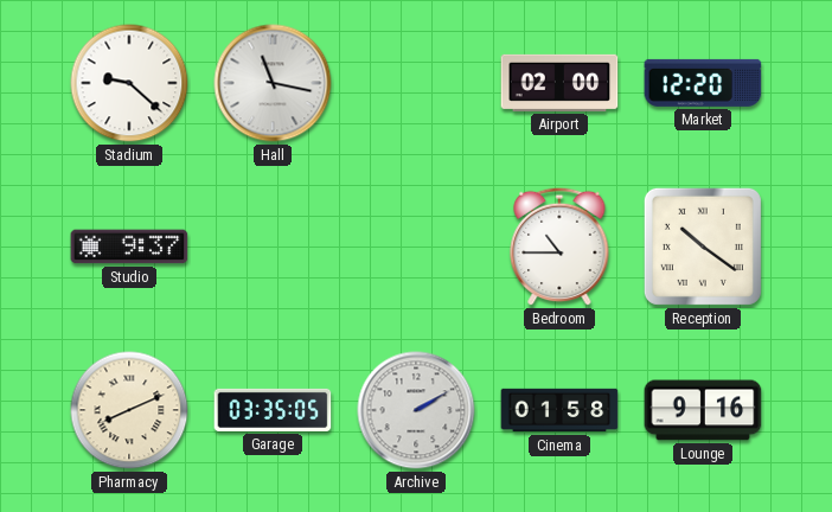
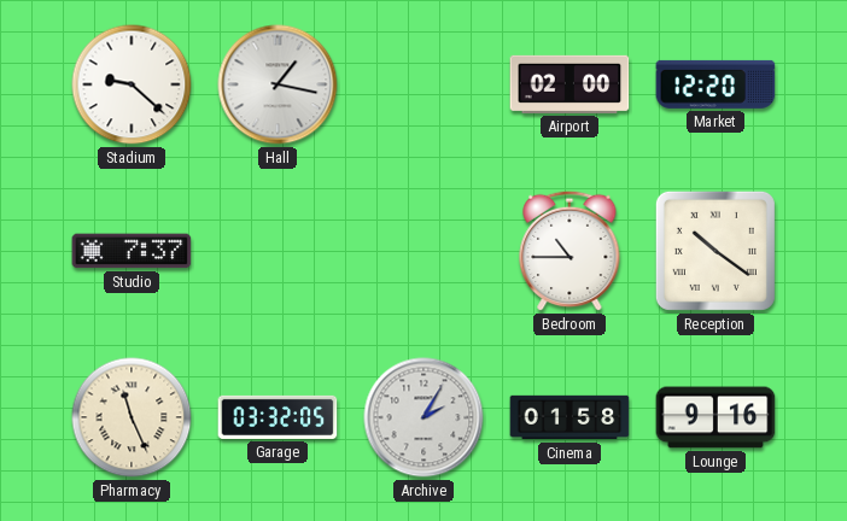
Hall: 11:17 -> 1:17 (278, 84)
Studio: 9:37 -> 7:37 (132, 251)
Pharmacy: 8:11 -> 11:26 (132, 417)
Garage: 03:35 -> 03:32 (278, 417)
Archive: 2:10 -> 2:05 (423, 417)
